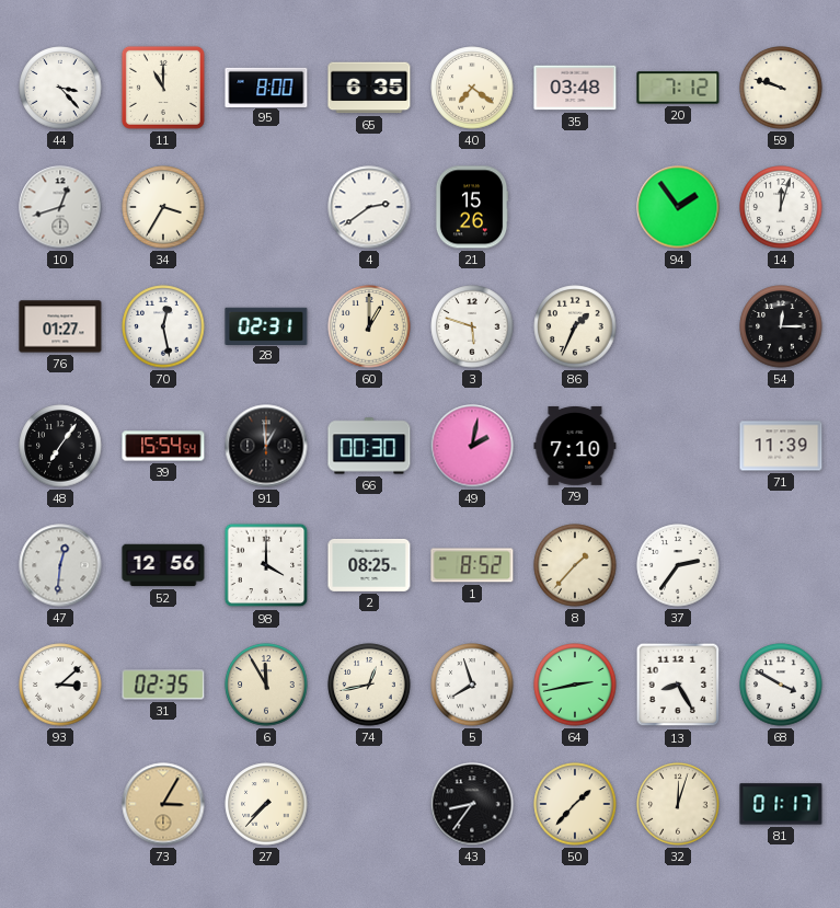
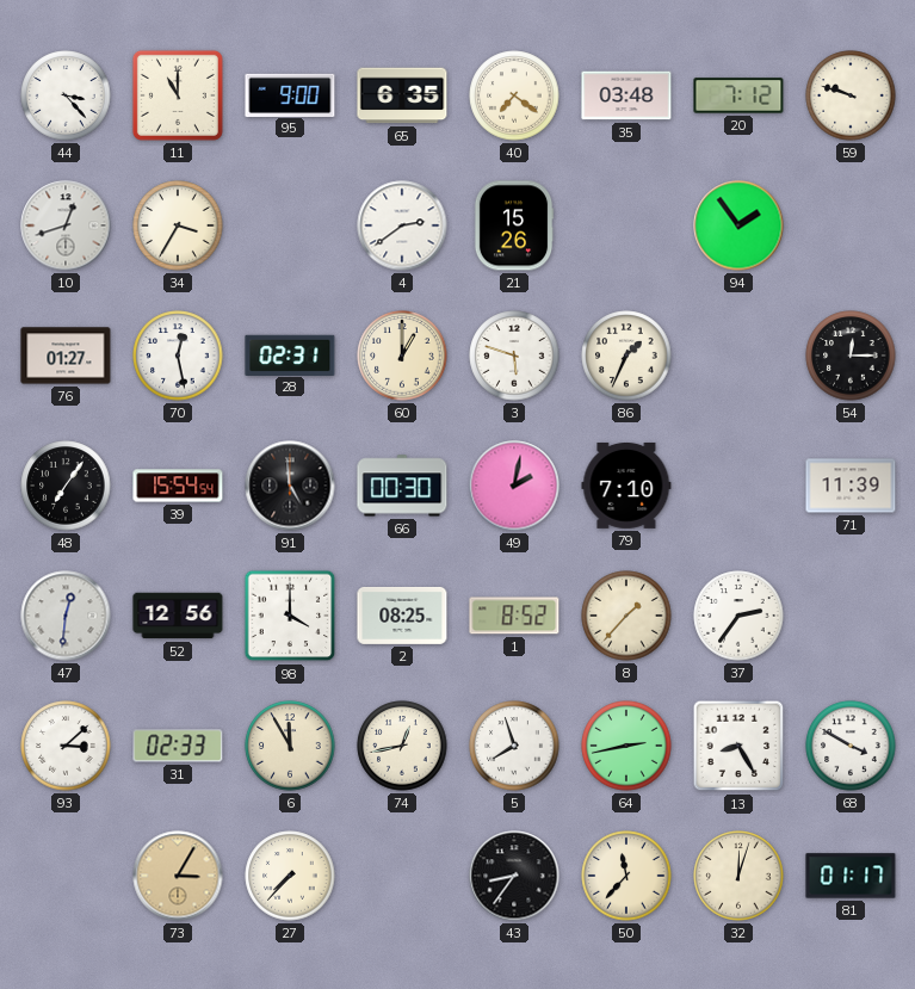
95: 8:00 -> 9:00 (290, 94)
14: 12:03 -> none (781, 207)
91: 12:59 -> 4:59 (290, 486)
31: 02:35 -> 02:33 (178, 746)
50: 1:37 -> 11:37 (626, 876)
